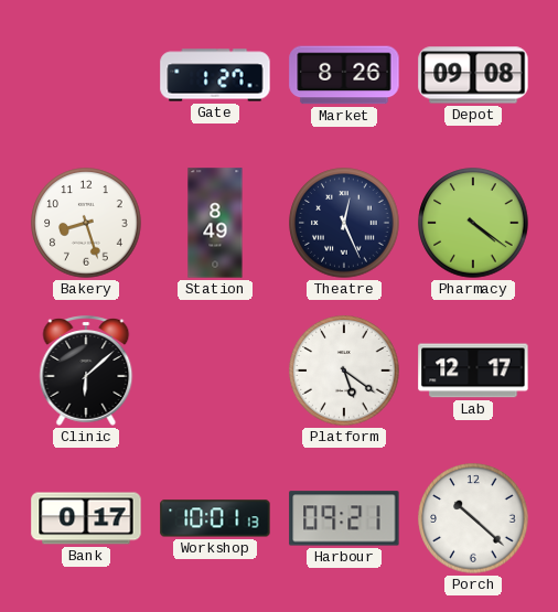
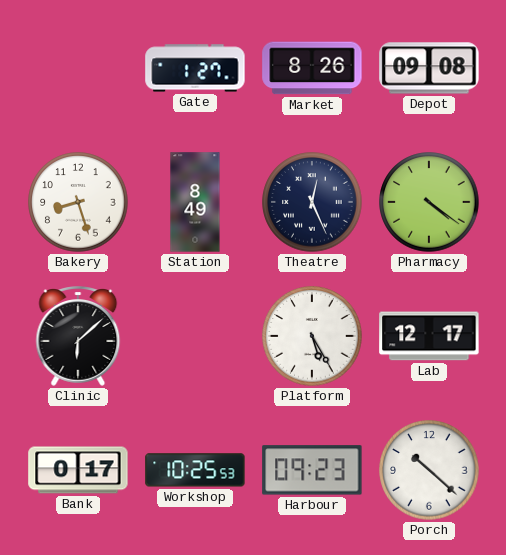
Platform: 5:21 -> 5:25 (312, 336)
Workshop: 10:01 -> 10:25 (195, 470)
Harbour: 09:21 -> 09:23 (312, 470)
